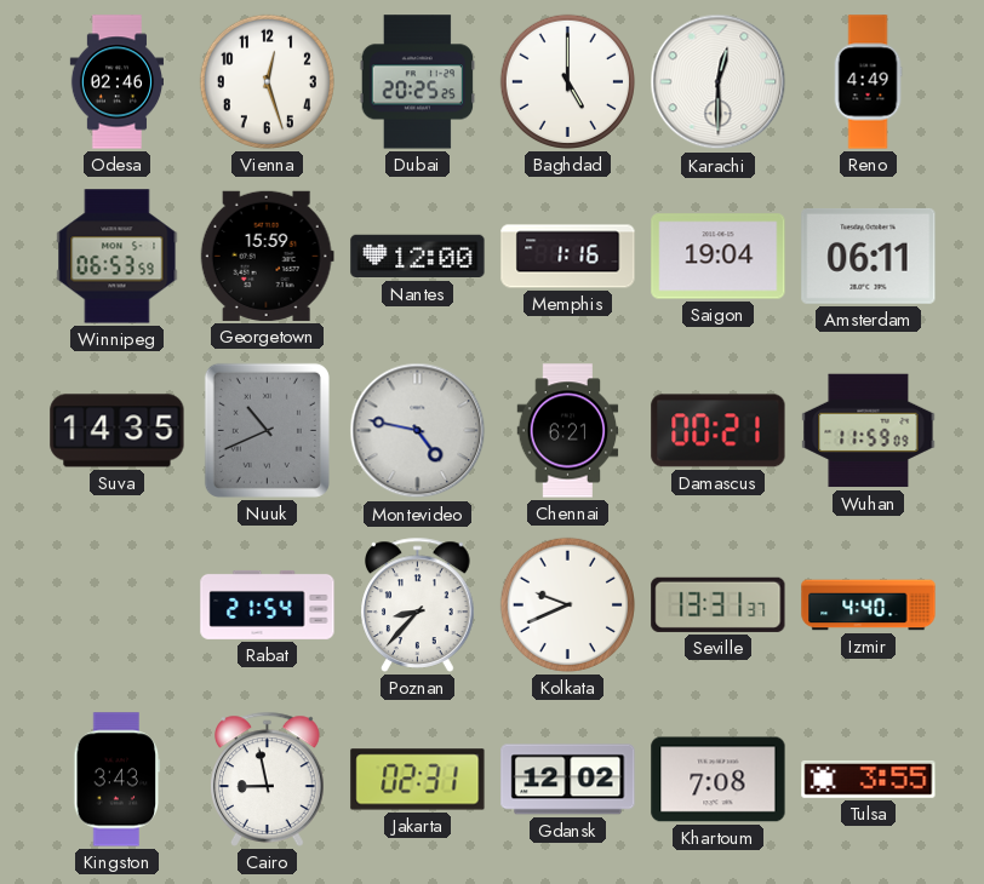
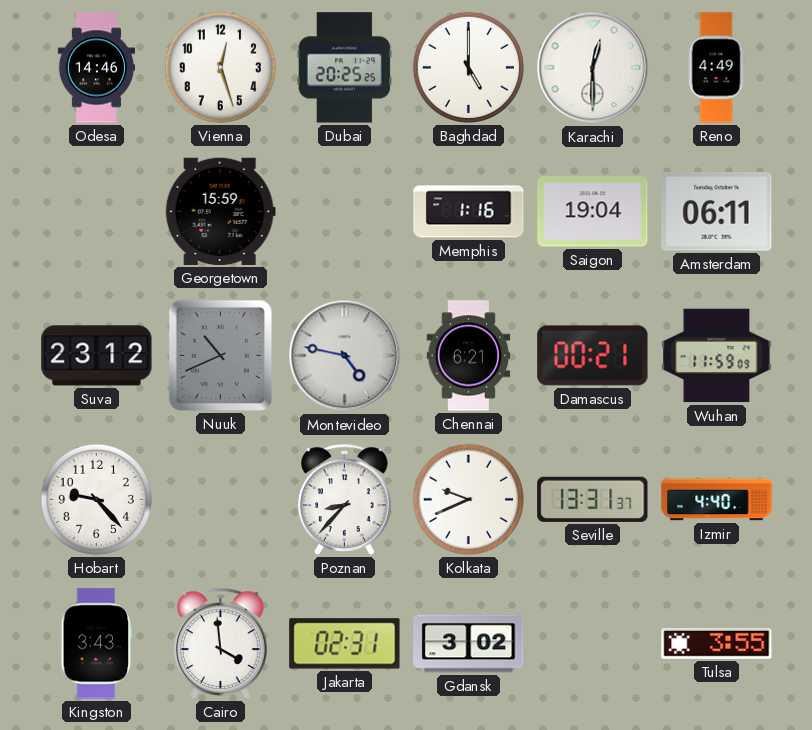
Odesa: 02:46 -> 14:46 (96, 68)
Winnipeg: 06:53 -> none (118, 257)
Nantes: 12:00 -> none (418, 257)
Suva: 14:35 -> 23:12 (97, 356)
Hobart: none -> 9:23 (96, 499)
Rabat: 21:54 -> none (268, 604)
Cairo: 8:58 -> 3:59 (221, 643)
Gdansk: 12:02 -> 3:02 (469, 644)
Khartoum: 7:08 -> none (719, 780)
